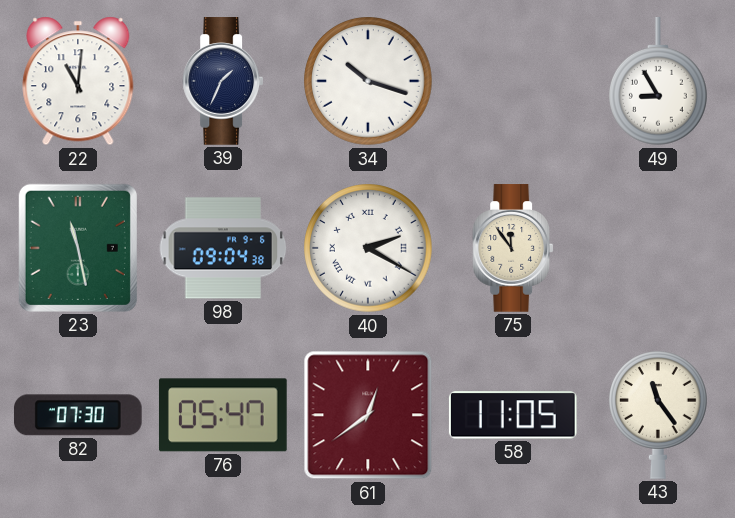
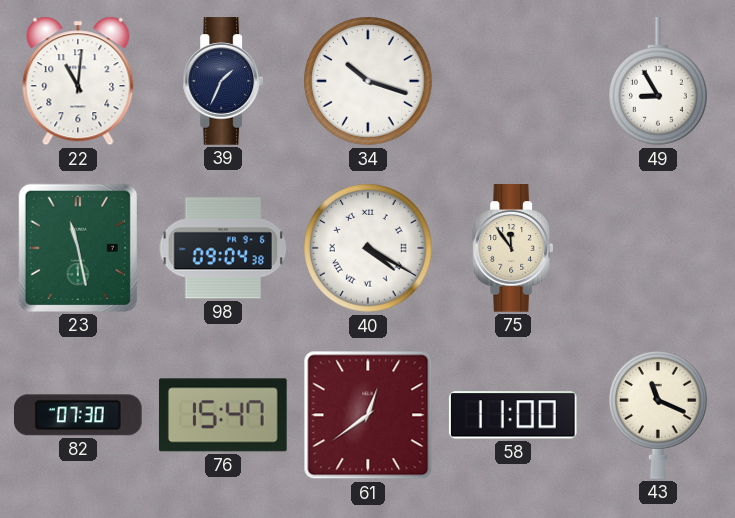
40: 2:20 -> 4:20 (368, 248)
76: 05:47 -> 15:47 (223, 415)
58: 11:05 -> 11:00 (513, 415)
43: 11:24 -> 11:19 (659, 415)
